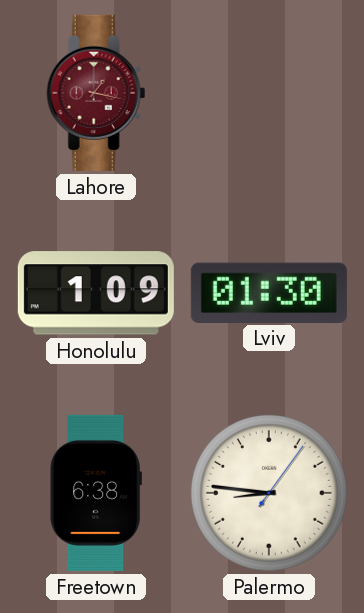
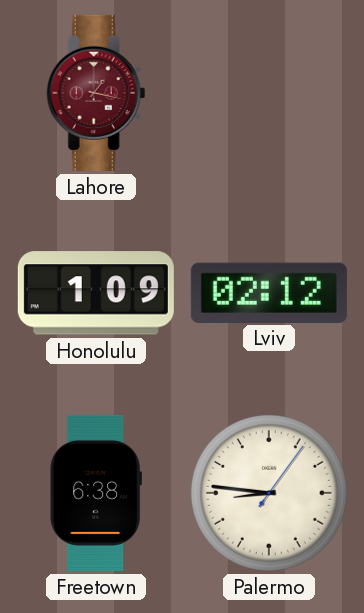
Lviv: 01:30 -> 02:12 (269, 292)
